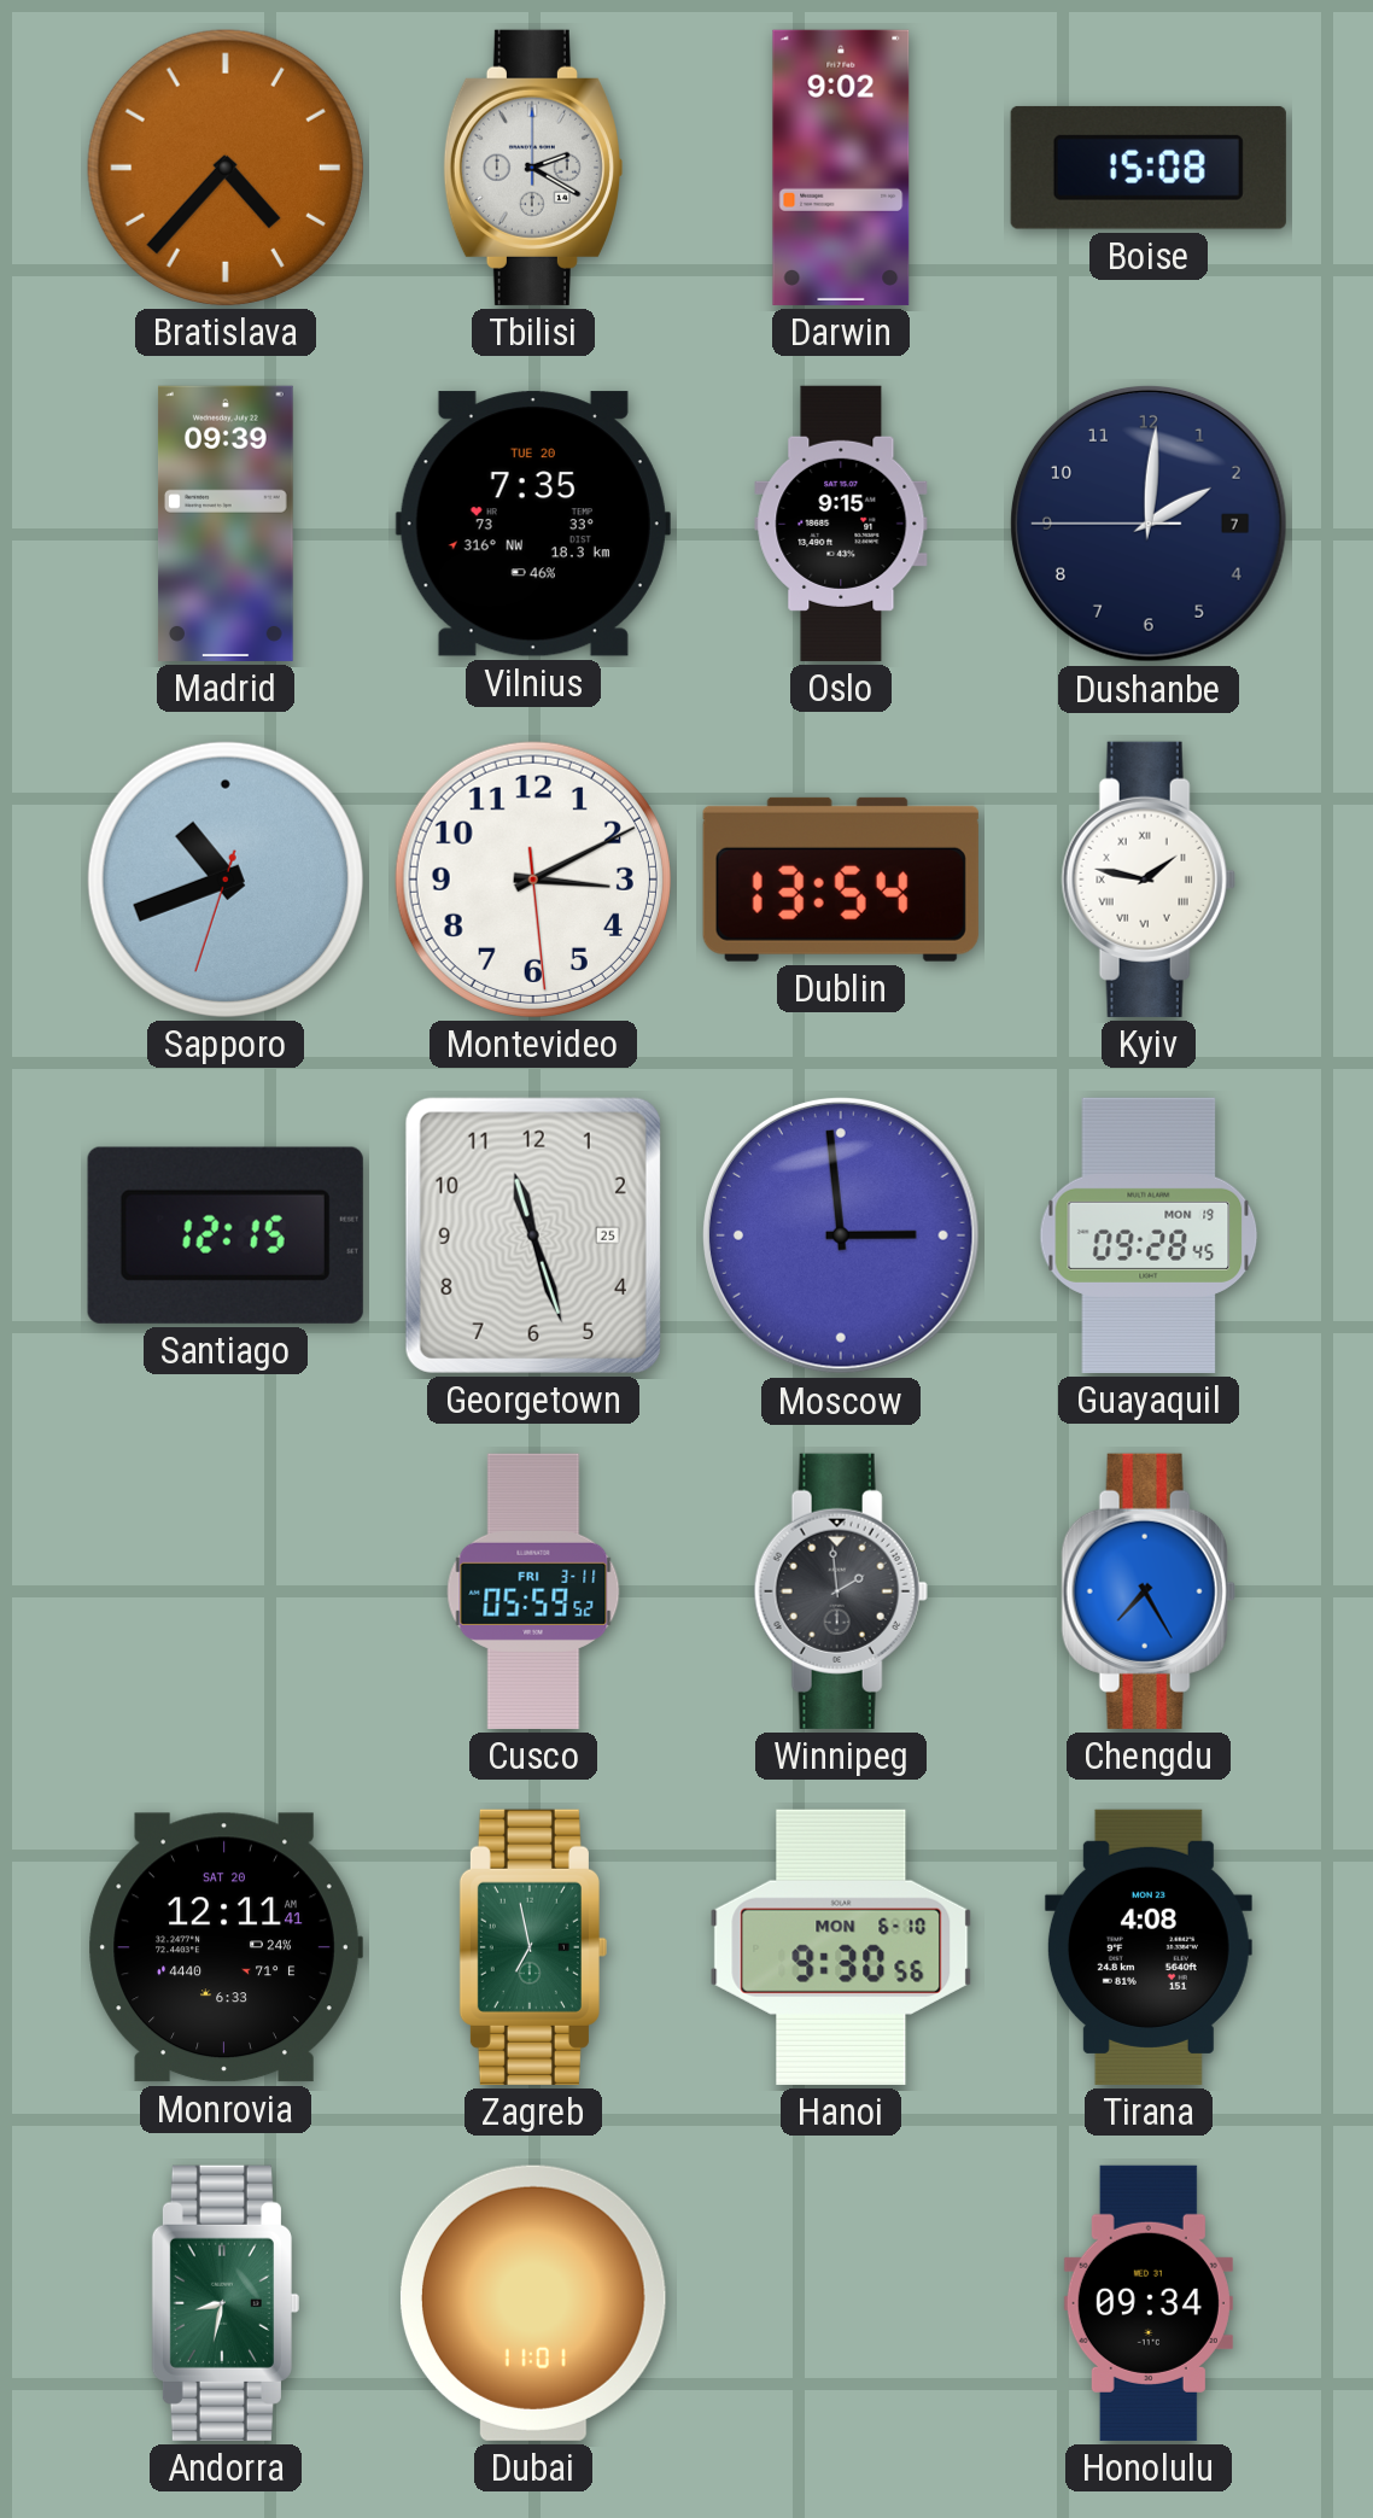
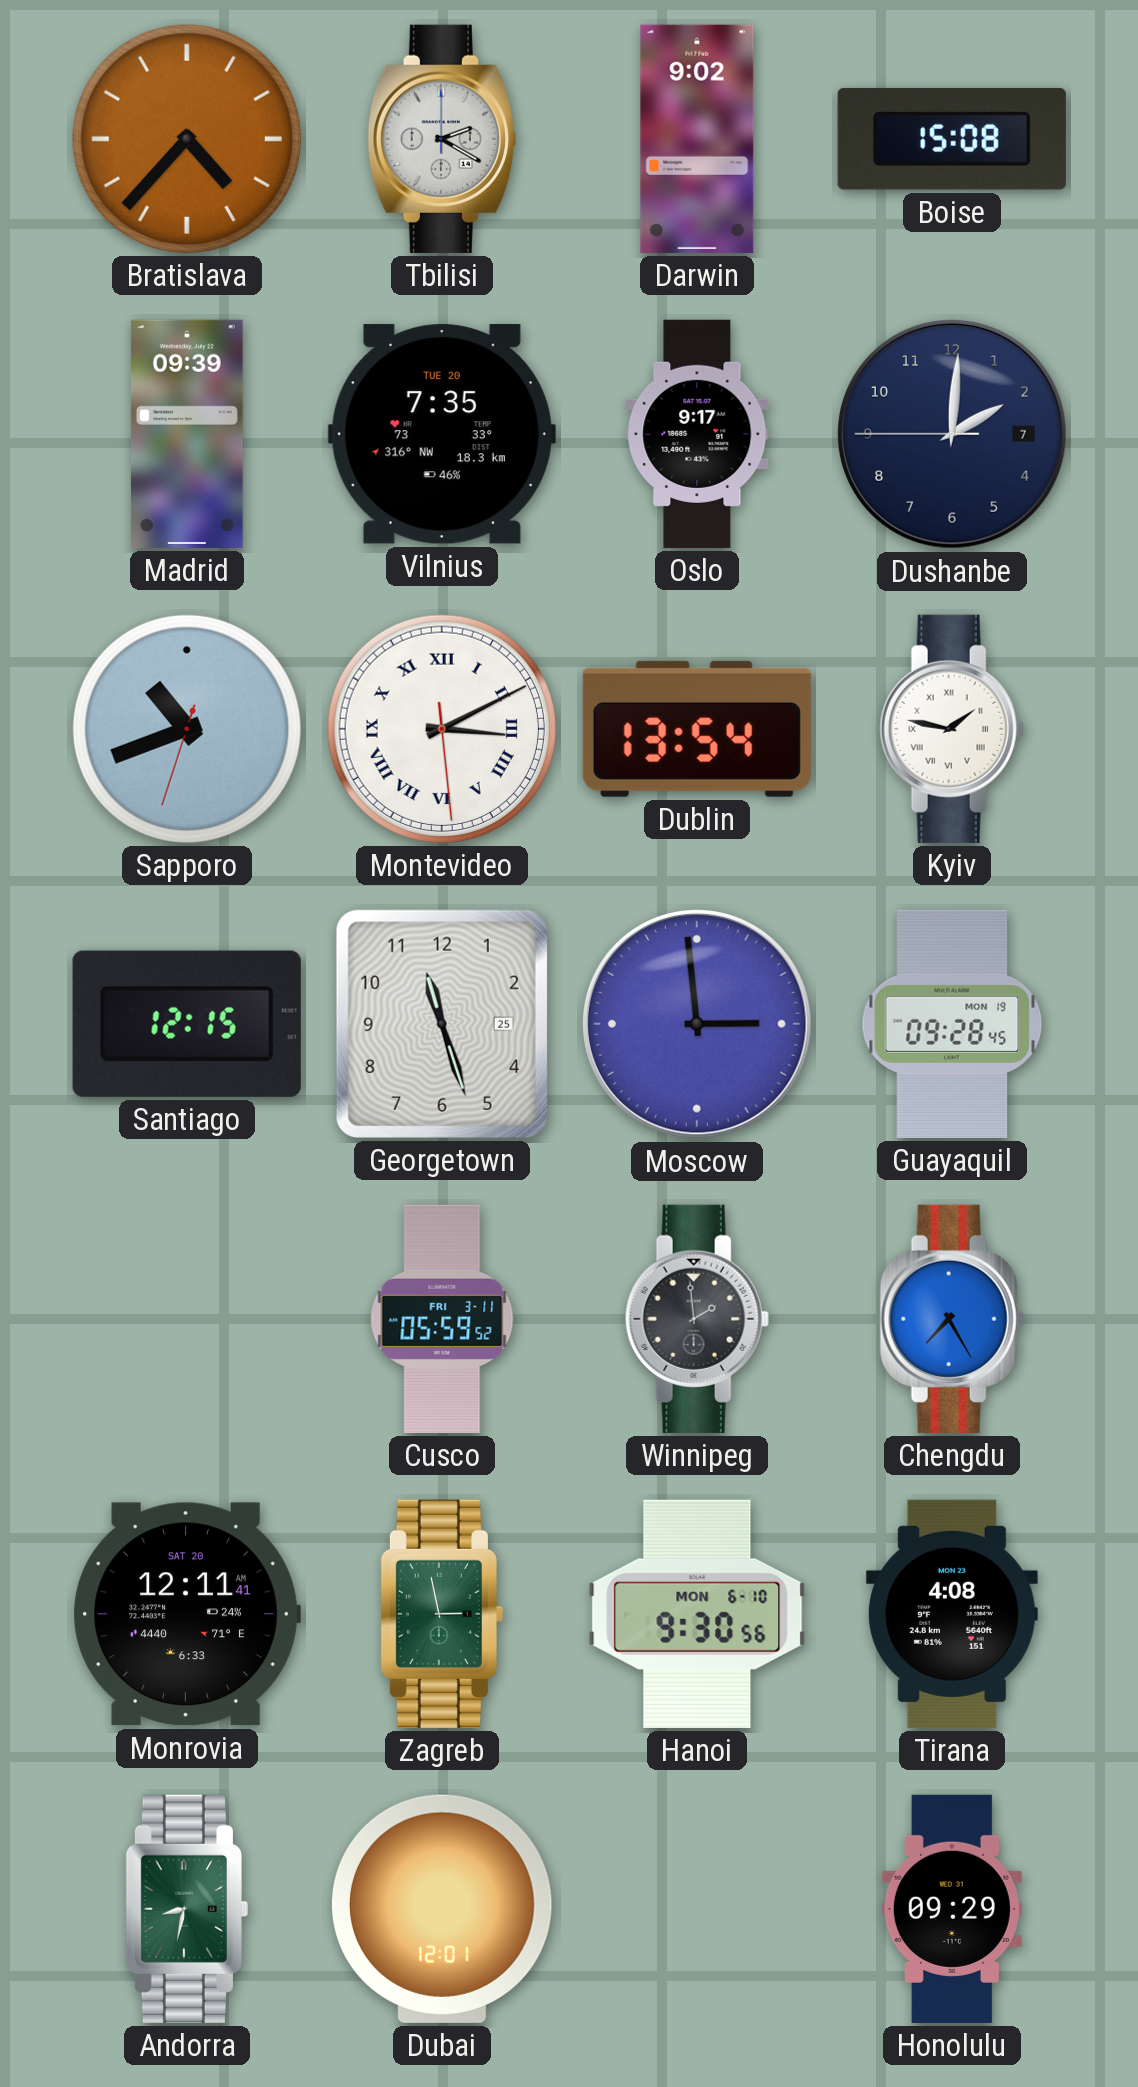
Oslo: 9:15 -> 9:17 (697, 434)
Montevideo numerals: Arabic -> Roman (442, 729)
Zagreb: 6:58 -> 2:58 (442, 1614)
Dubai: 11:01 -> 12:01 (442, 1909)
Honolulu: 09:34 -> 09:29 (952, 1909)
